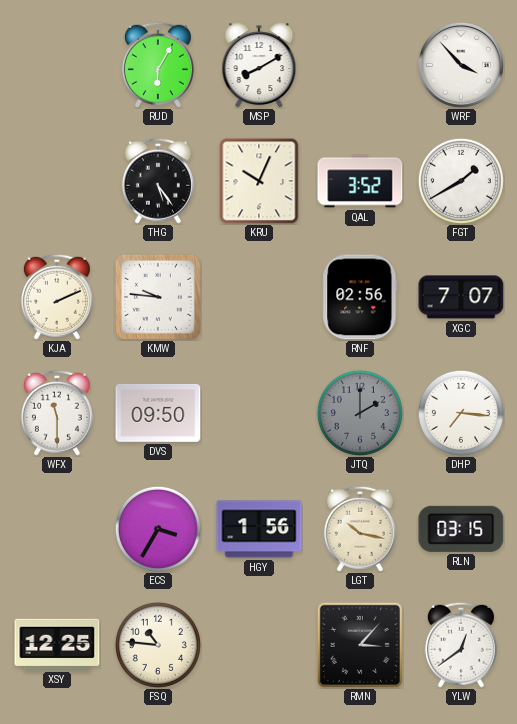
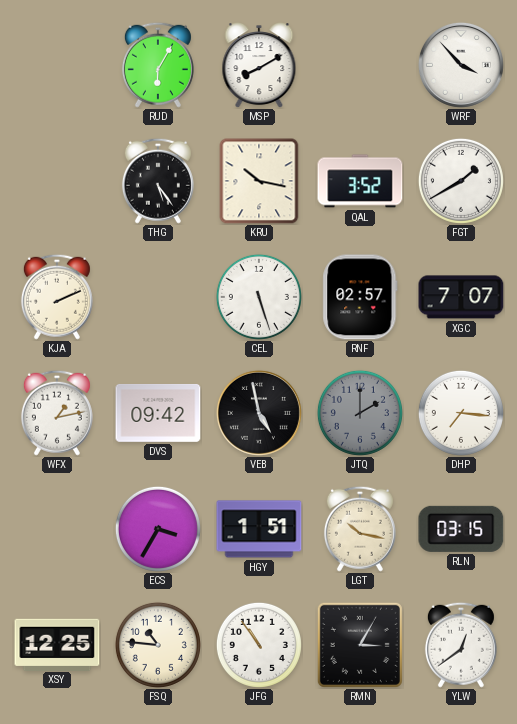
KRU: 10:04 -> 10:17 (259, 181)
KMW: 9:46 -> none (158, 297)
CEL: none -> 5:27 (259, 297)
RNF: 02:56 -> 02:57 (360, 297)
WFX: 11:30 -> 1:13 (57, 413)
DVS: 09:50 -> 09:42 (158, 413)
VEB: none -> 4:58 (259, 413)
HGY: 1:56 -> 1:51 (259, 529)
JFG: none -> 10:54 (259, 645)
RMN: 3:07 -> 3:05 (360, 645)
